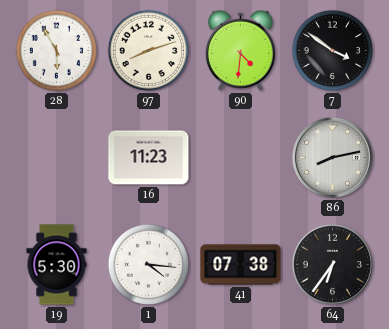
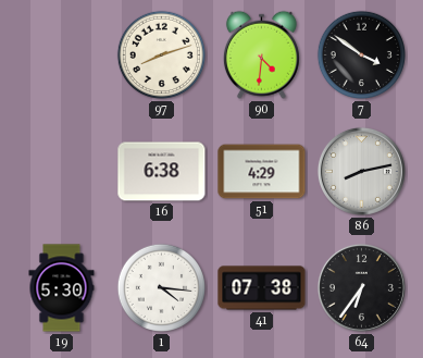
28: 5:55 -> none (56, 50)
16: 11:23 -> 6:38 (162, 172)
51: none -> 4:29 (262, 172)
